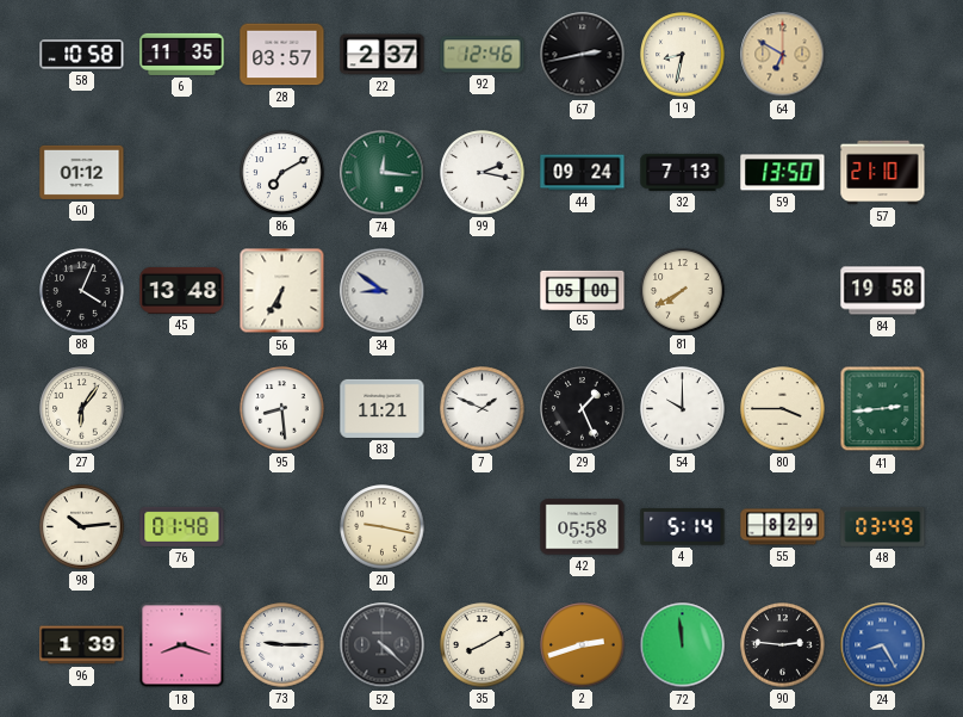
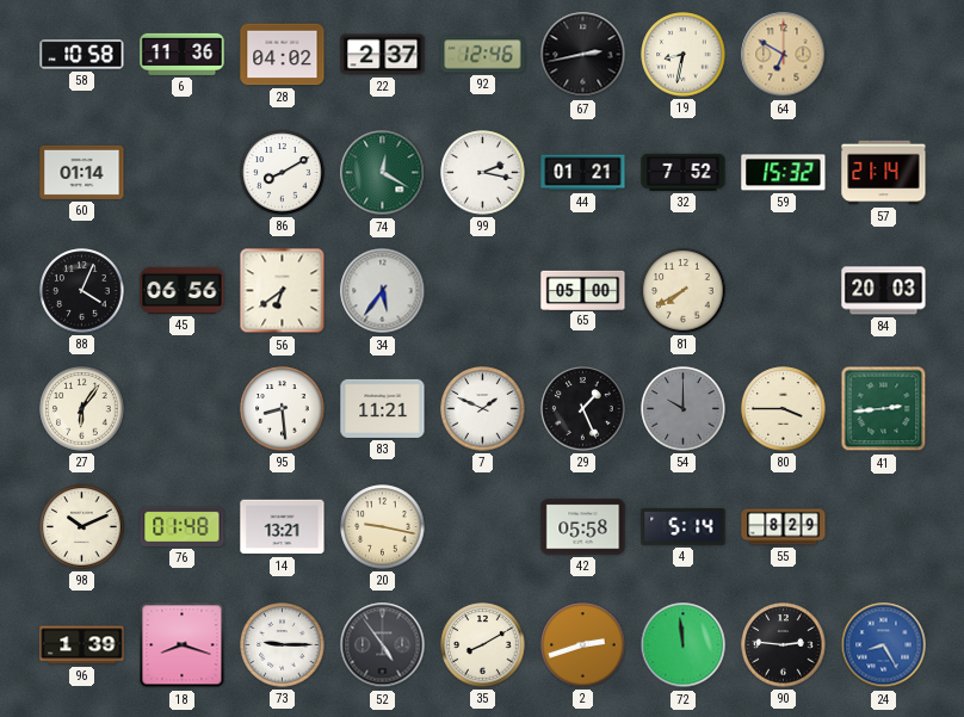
6: 11:35 -> 11:36 (183, 54)
28: 03:57 -> 04:02 (283, 55)
60: 01:12 -> 01:14 (82, 172)
86: 7:10 -> 8:10 (283, 173)
74: 12:16 -> 12:20 (383, 173)
44: 09:24 -> 01:21 (583, 173)
32: 7:13 -> 7:52 (684, 172)
59: 13:50 -> 15:32 (784, 173)
57: 21:10 -> 21:14 (884, 173)
45: 13:48 -> 06:56 (183, 290)
56: 6:35 -> 6:39 (283, 291)
34: 8:51 -> 5:36 (383, 291)
84: 19:58 -> 20:03 (884, 291)
54 dial: white -> grey (684, 409)
98: 10:14 -> 10:11 (82, 527)
14: none -> 13:21 (283, 527)
48: 03:49 -> none (883, 526)
52: 4:22 -> 4:54 (383, 645)
